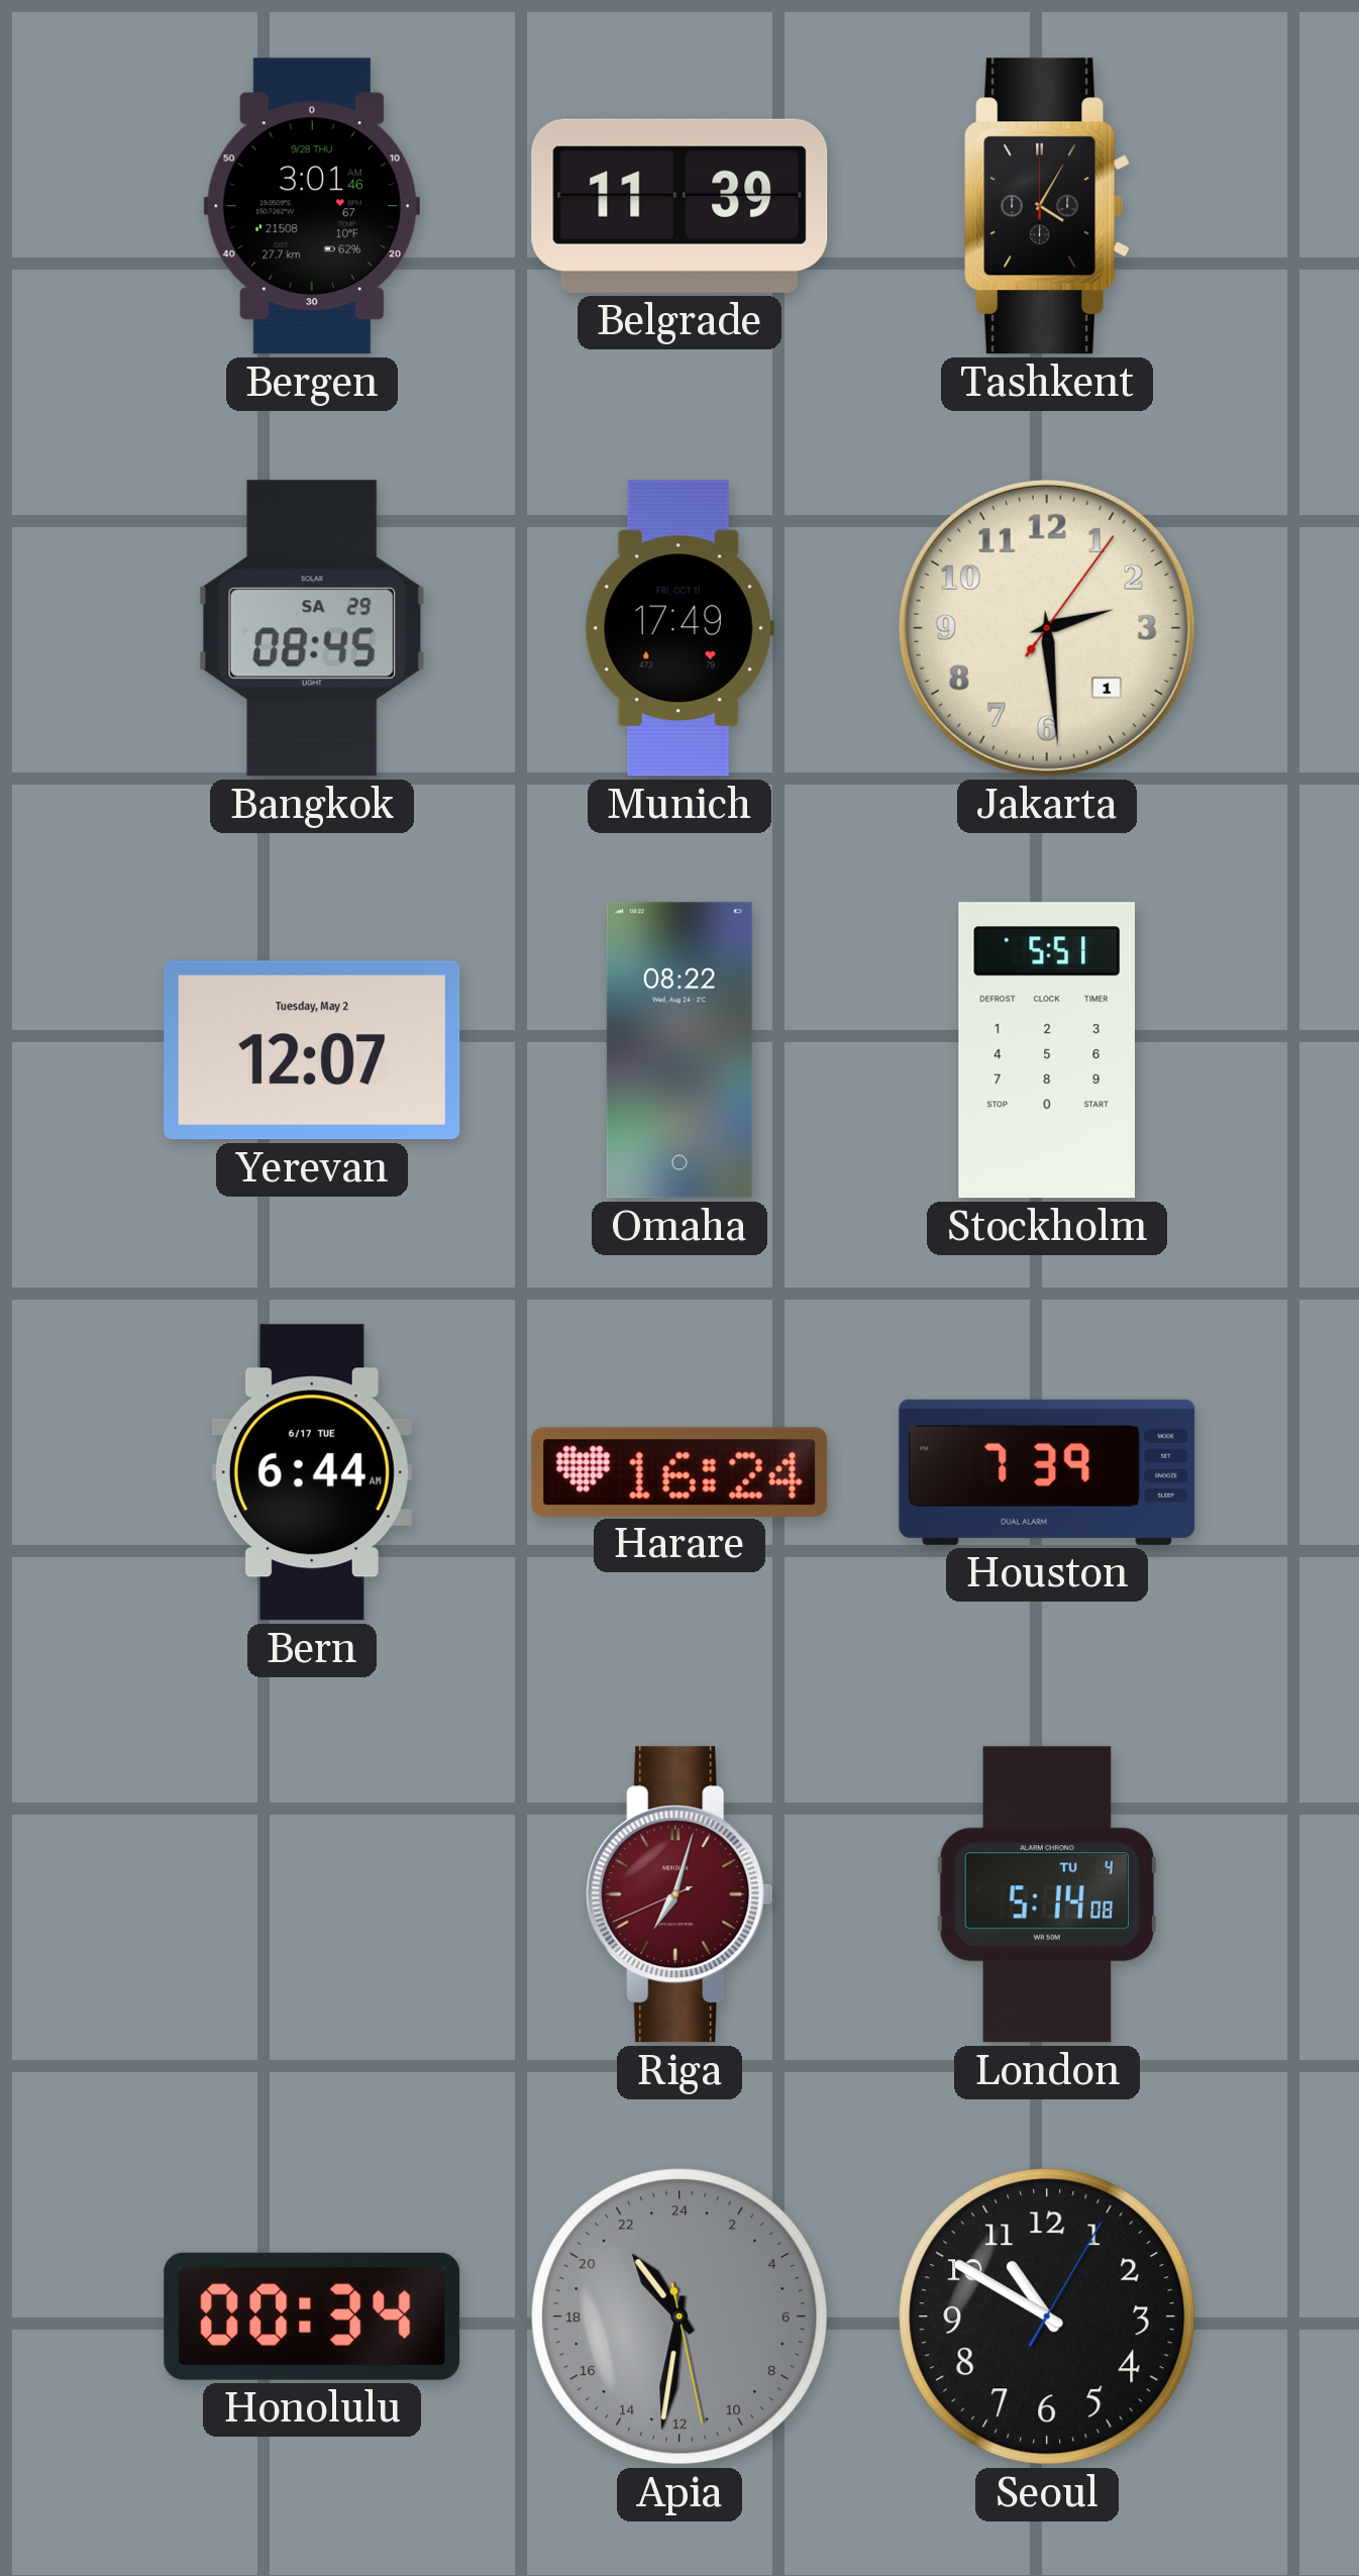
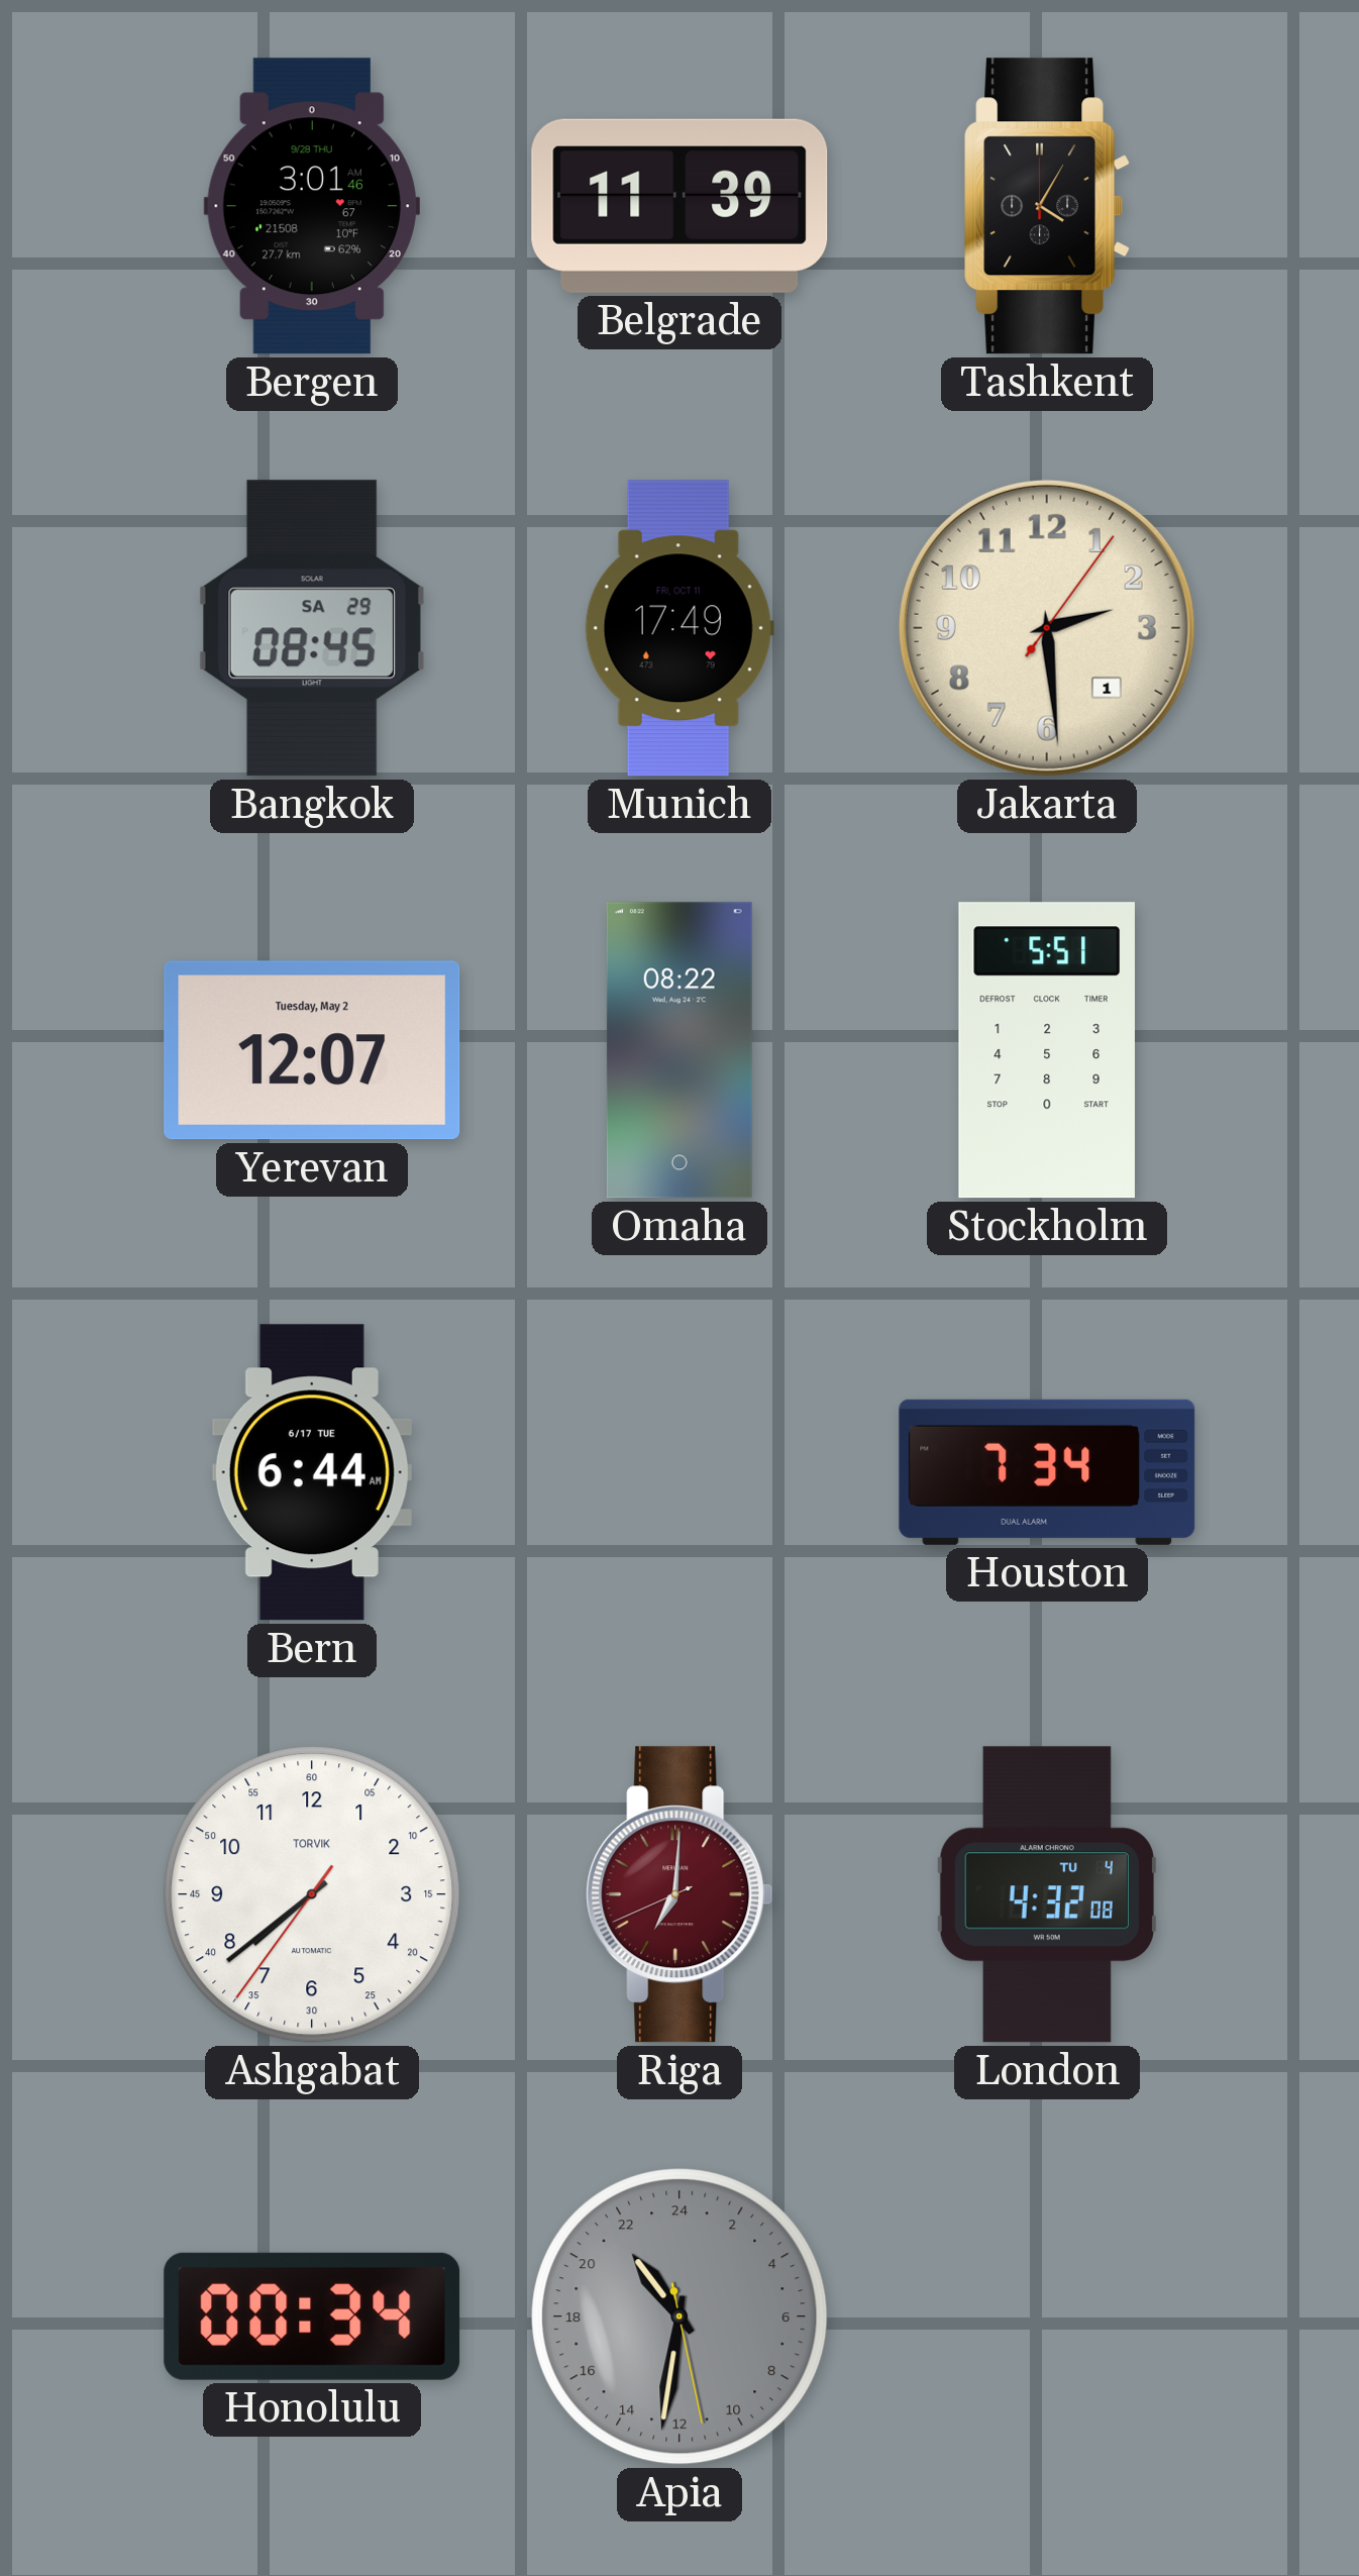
Harare: 16:24 -> none (679, 1471)
Houston: 7:39 -> 7:34 (1047, 1472)
Ashgabat: none -> 7:38 (312, 1894)
Riga: 7:02 -> 7:00 (679, 1894)
London: 5:14 -> 4:32 (1047, 1894)
Seoul: 10:50 -> none (1047, 2316)
